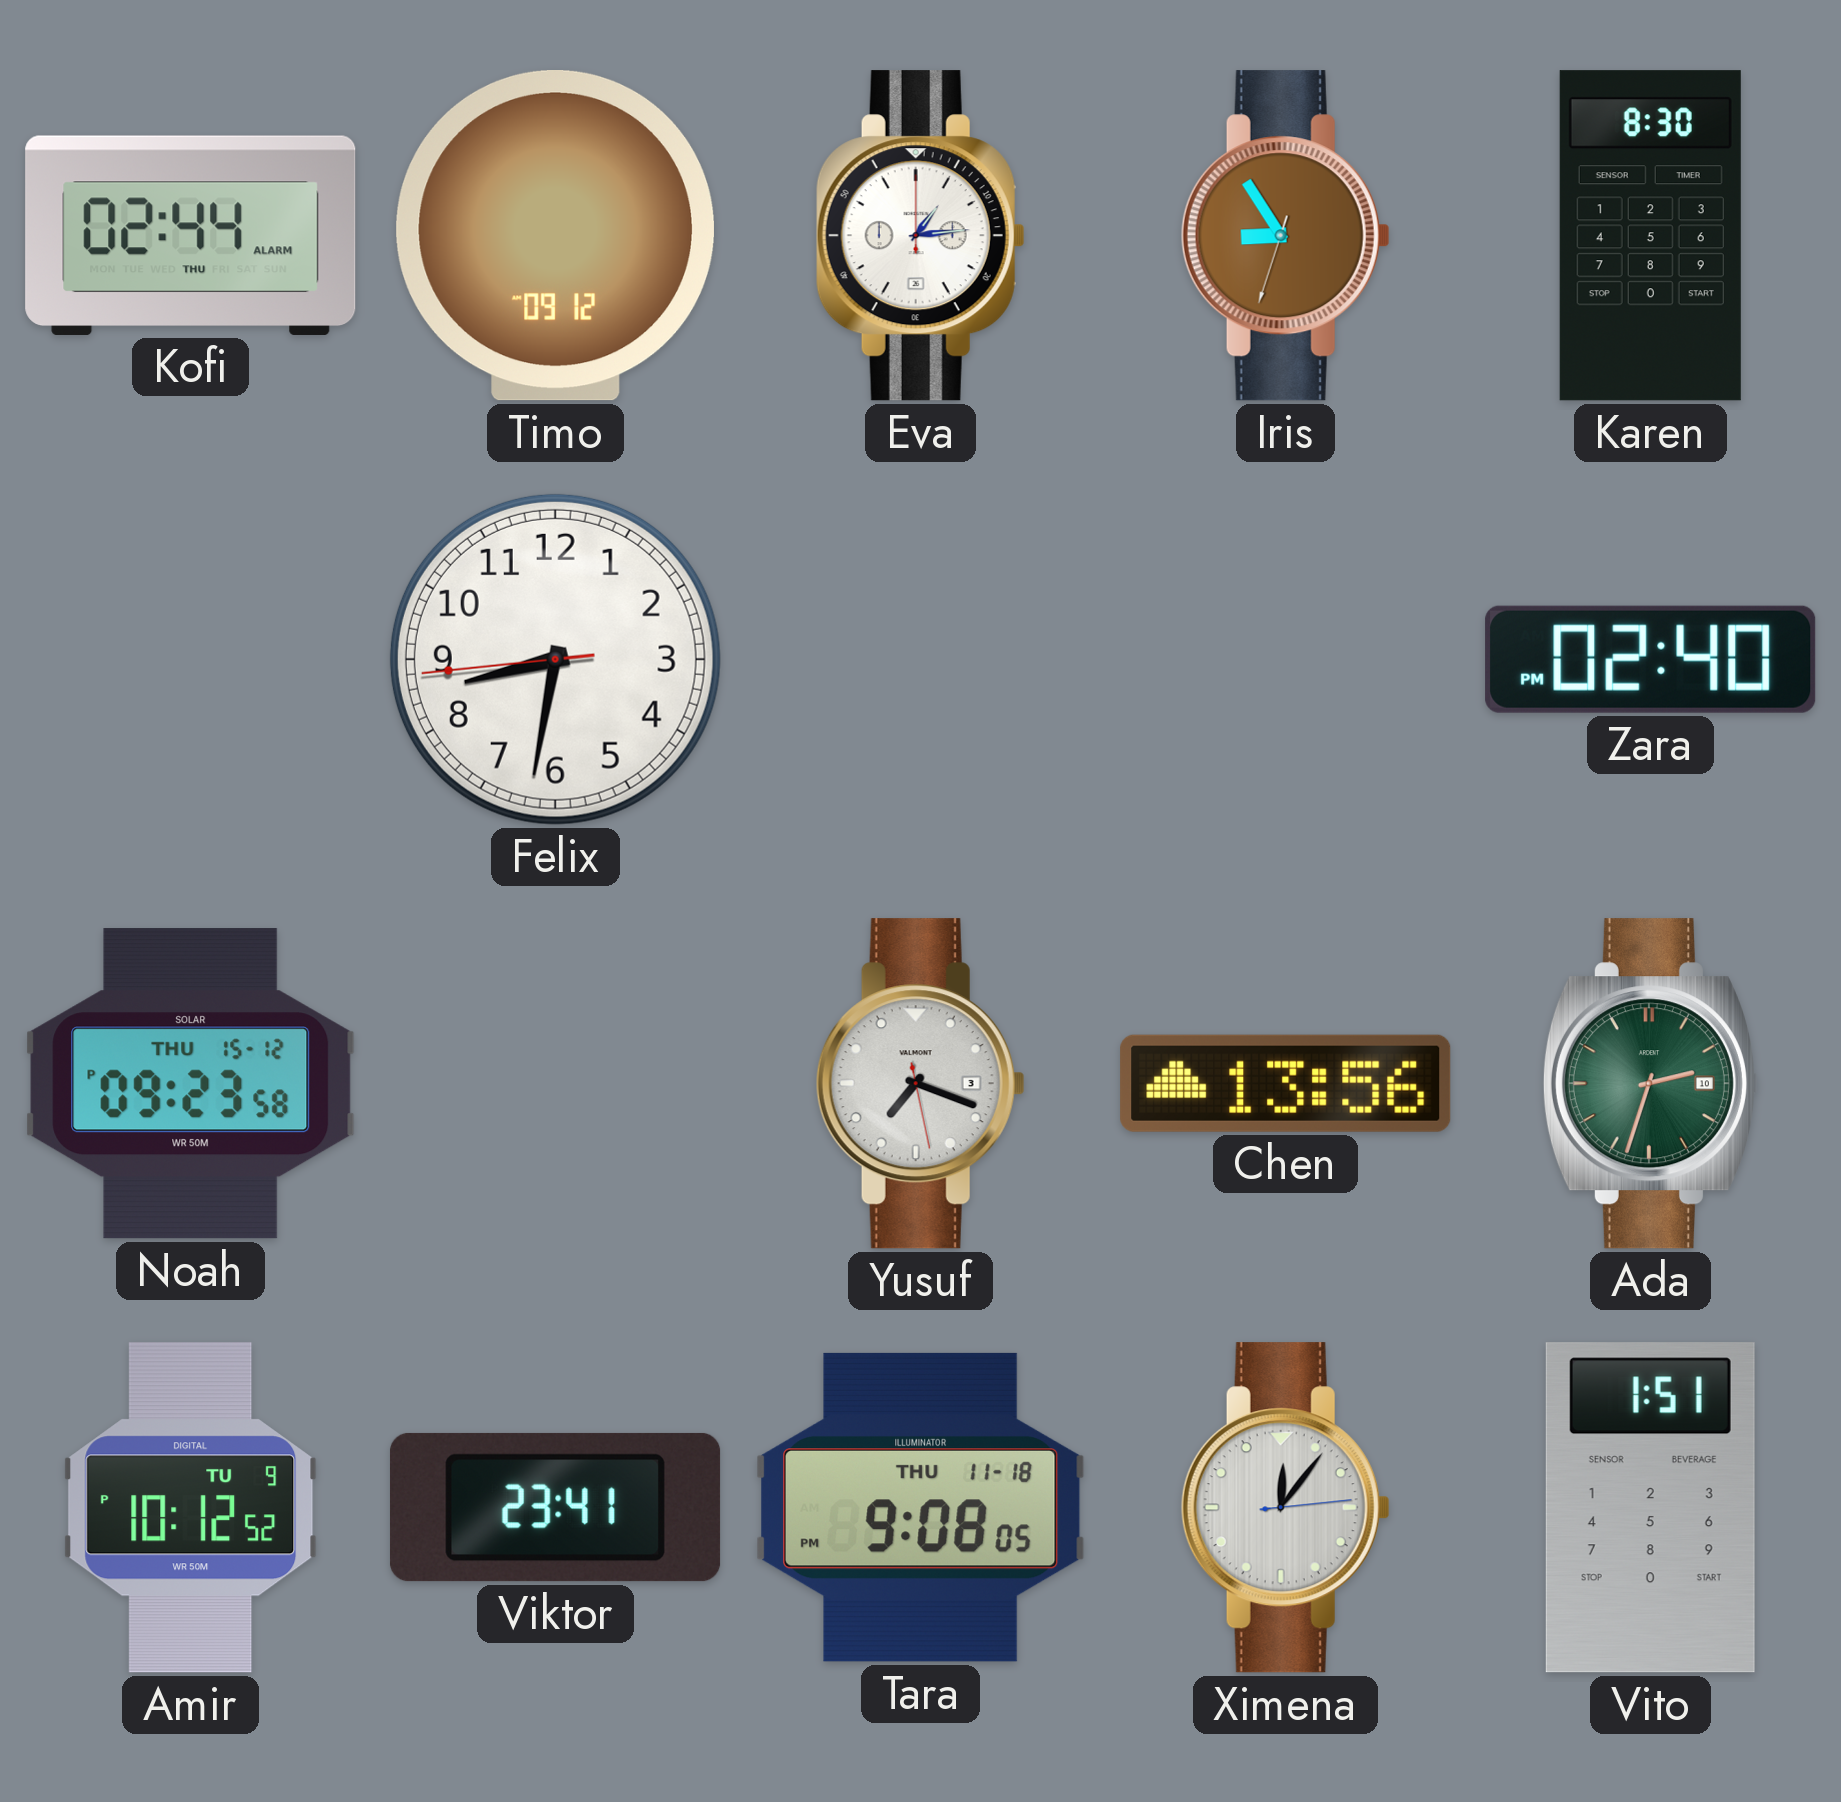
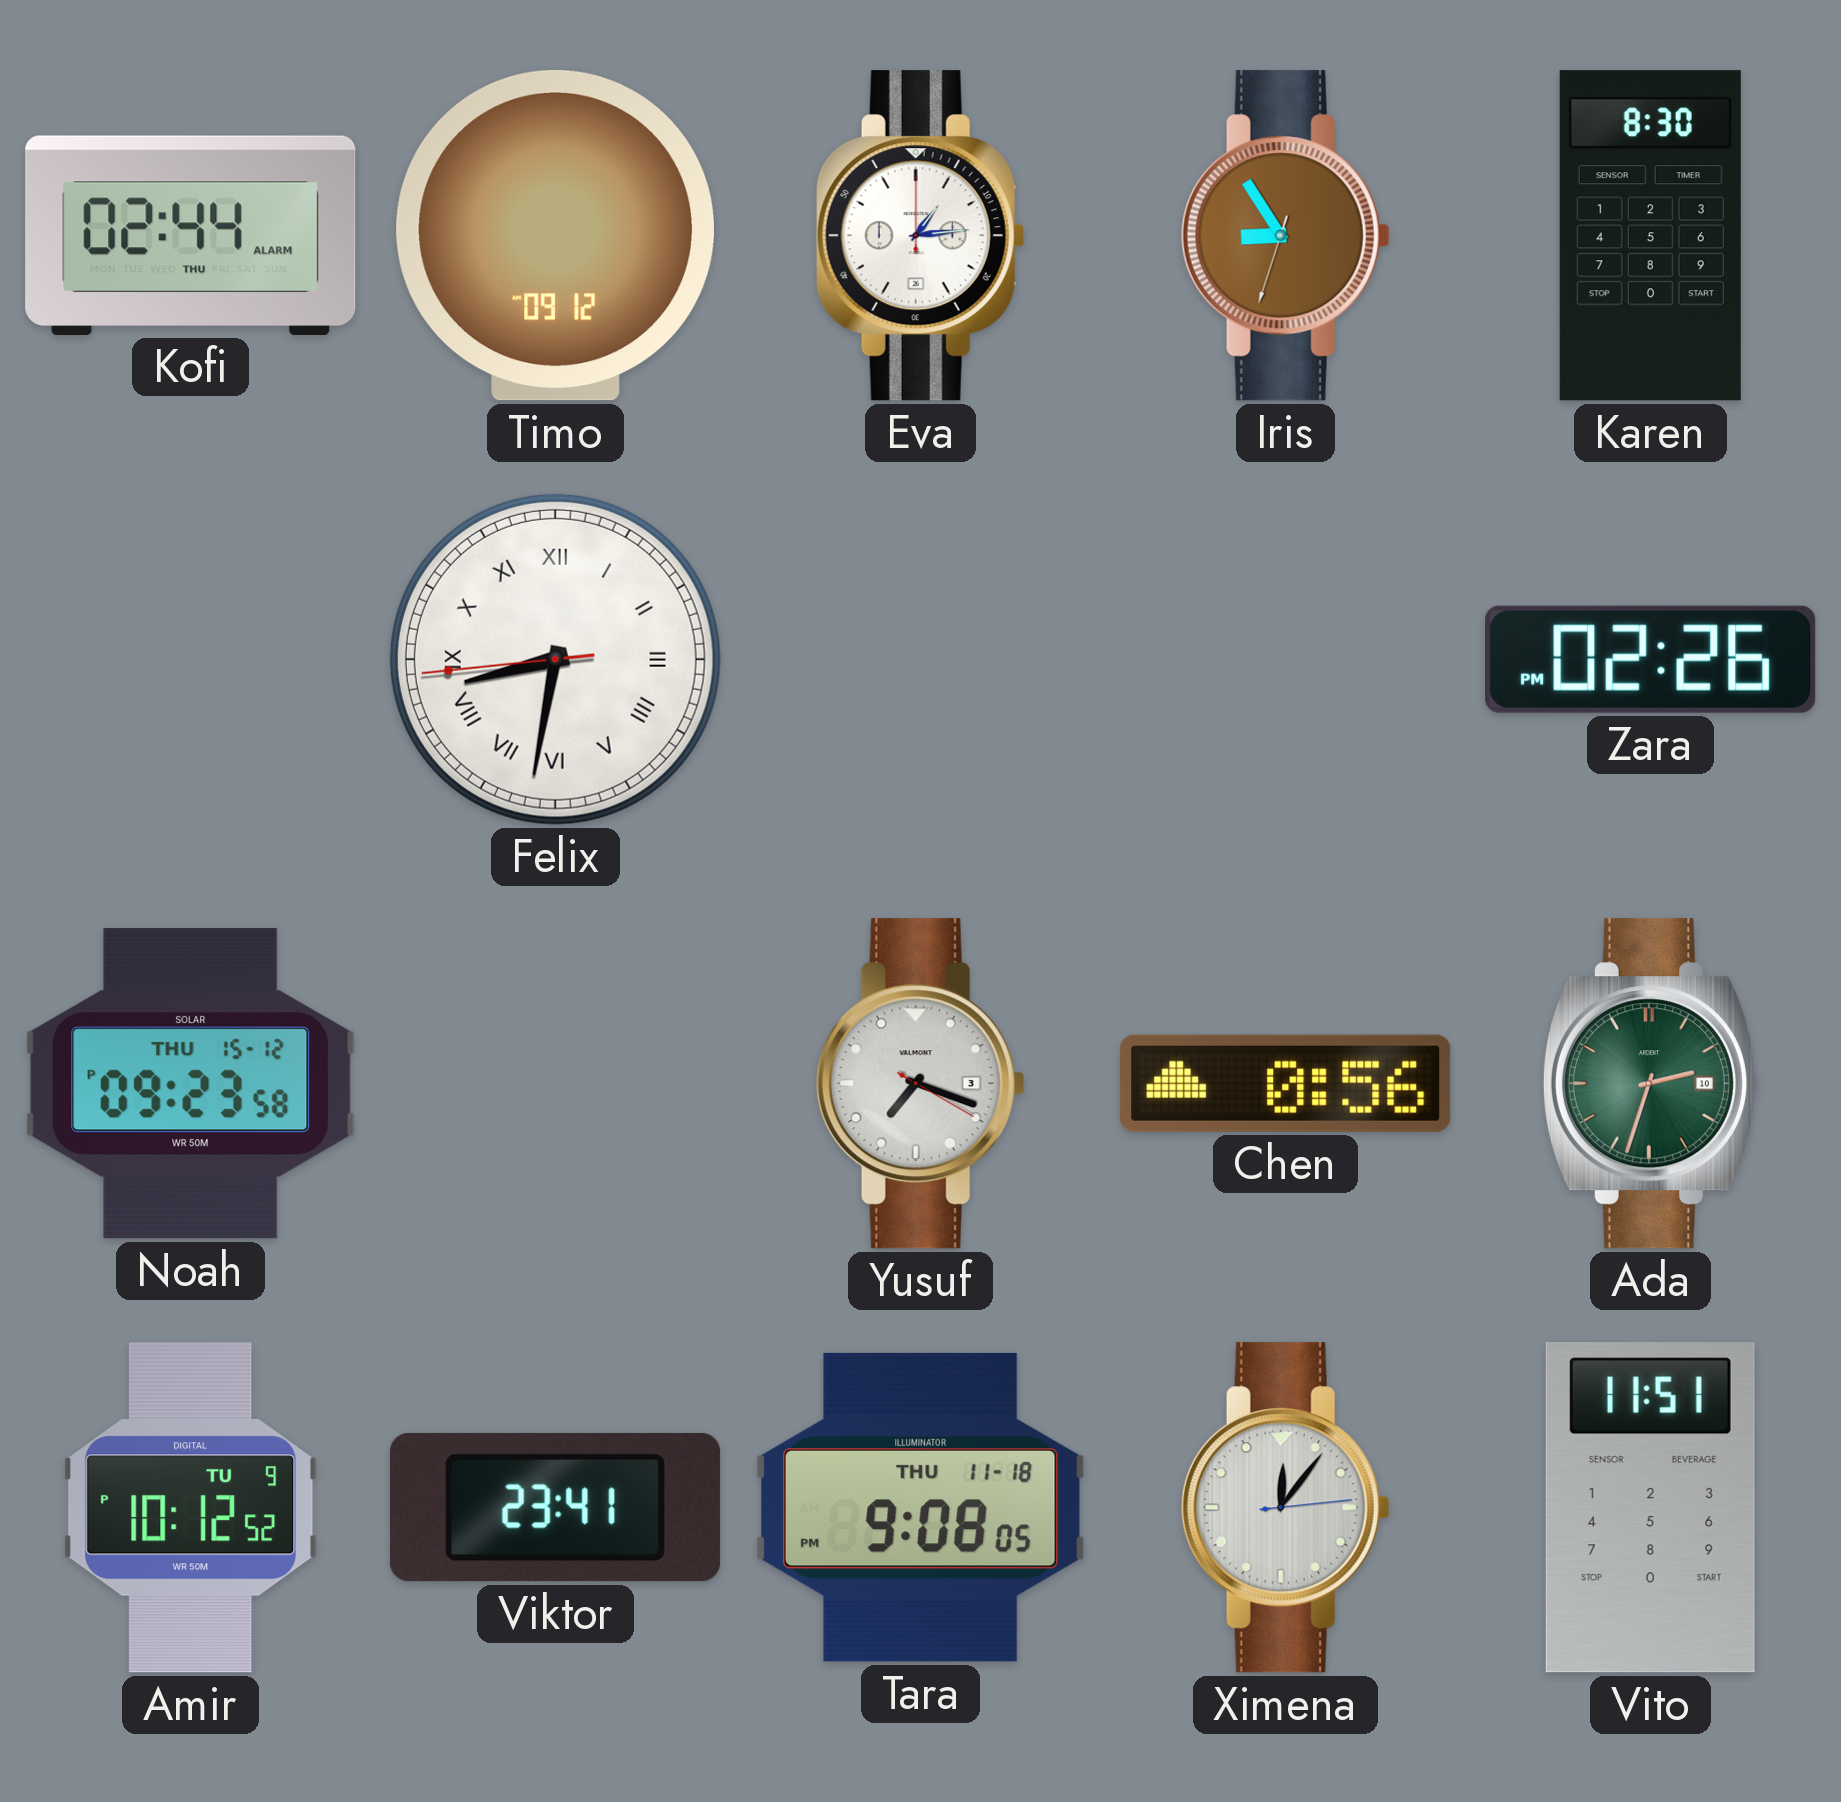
Felix numerals: Arabic -> Roman (555, 659)
Zara: 02:40 -> 02:26 (1651, 659)
Yusuf: 7:18:28 -> 7:18:20 (920, 1084)
Chen: 13:56 -> 0:56 (1286, 1083)
Vito: 1:51 -> 11:51 (1650, 1508)
